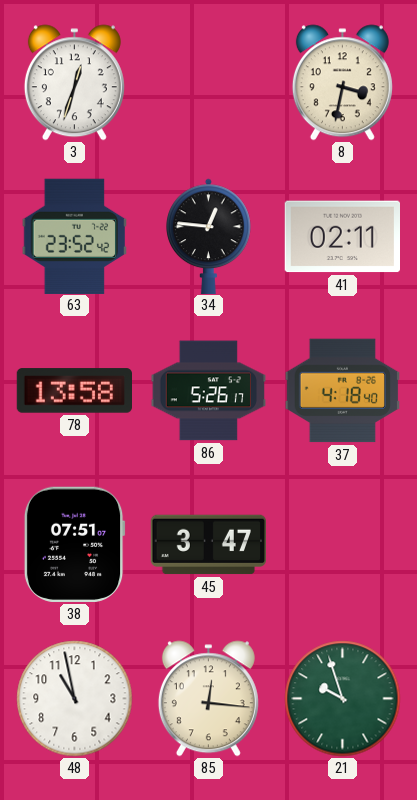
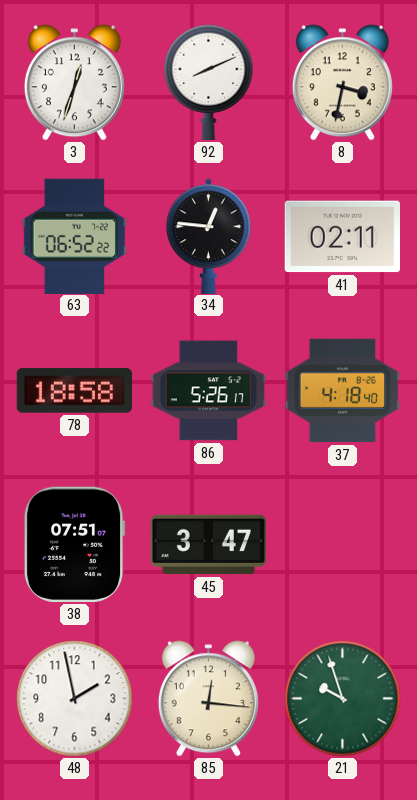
92: none -> 8:11 (209, 83)
63: 23:52 -> 06:52 (74, 236)
78: 13:58 -> 18:58 (74, 391)
48: 10:58 -> 1:58 (75, 699)
